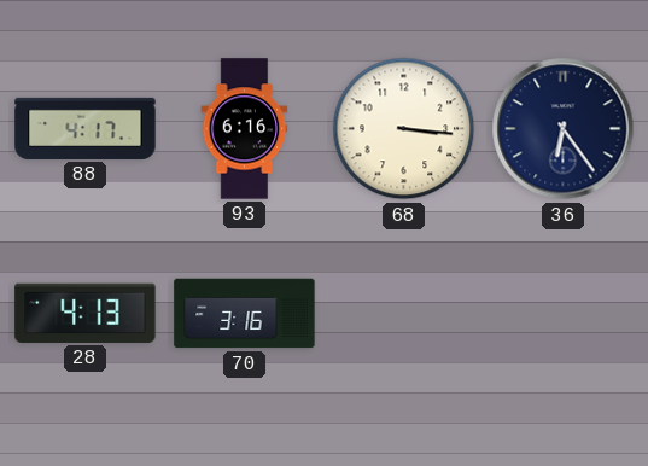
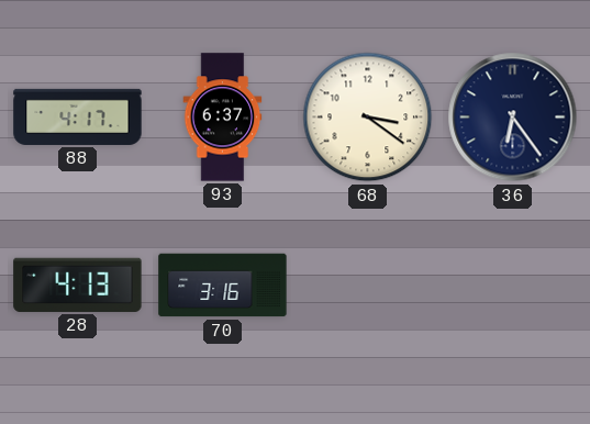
93: 6:16 -> 6:37 (223, 118)
68: 3:16 -> 3:21 (368, 118)
